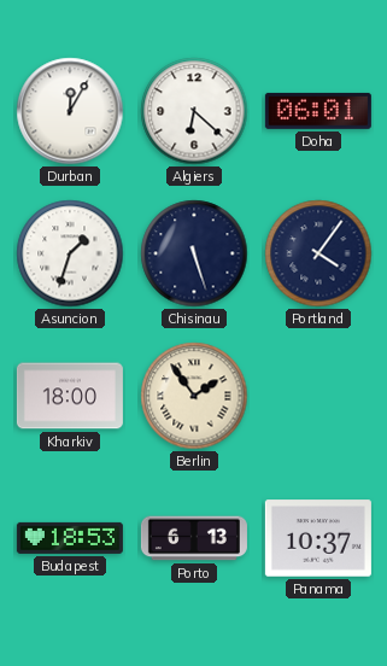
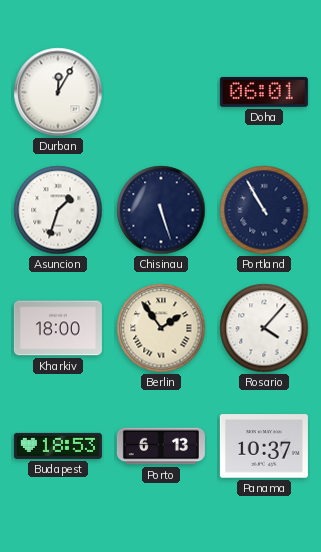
Algiers: 6:22 -> none (194, 111)
Portland: 4:06 -> 10:55 (264, 210)
Rosario: none -> 4:07 (264, 328)
